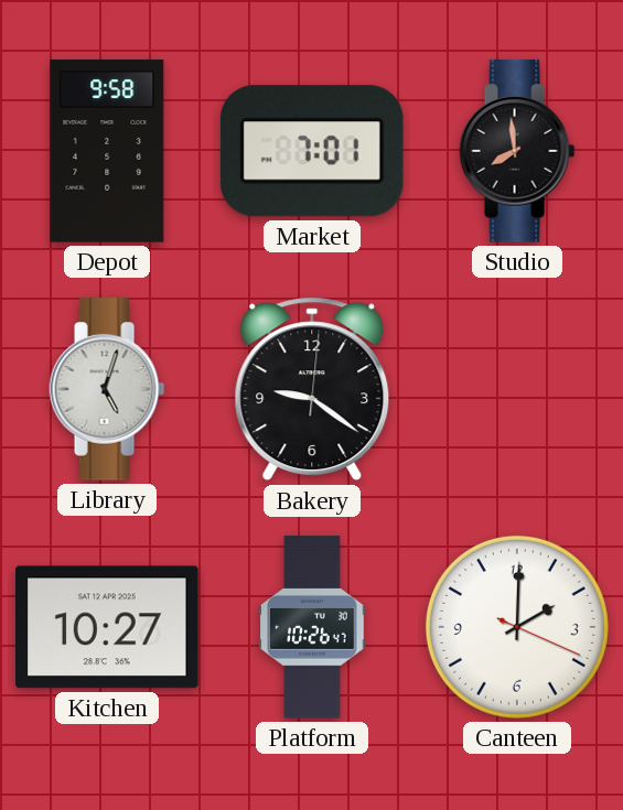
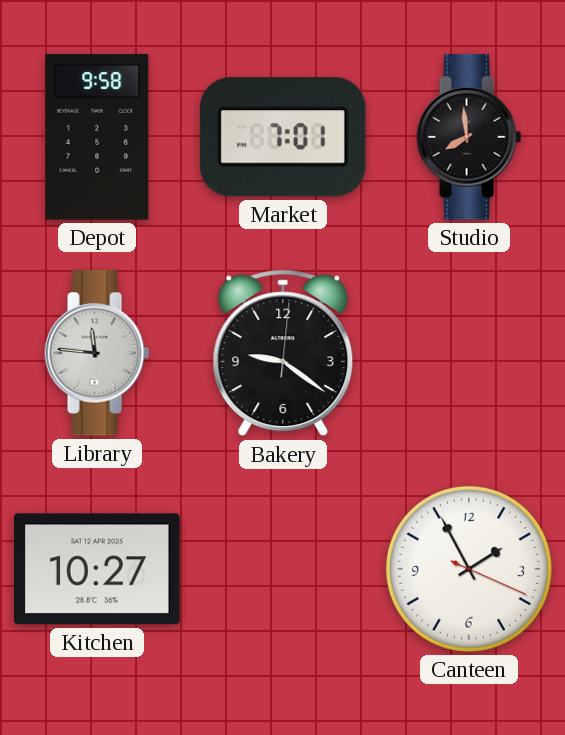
Library: 5:03 -> 11:46 (97, 353)
Platform: 10:26 -> none (312, 627)
Canteen: 2:00 -> 1:55 (469, 569)
